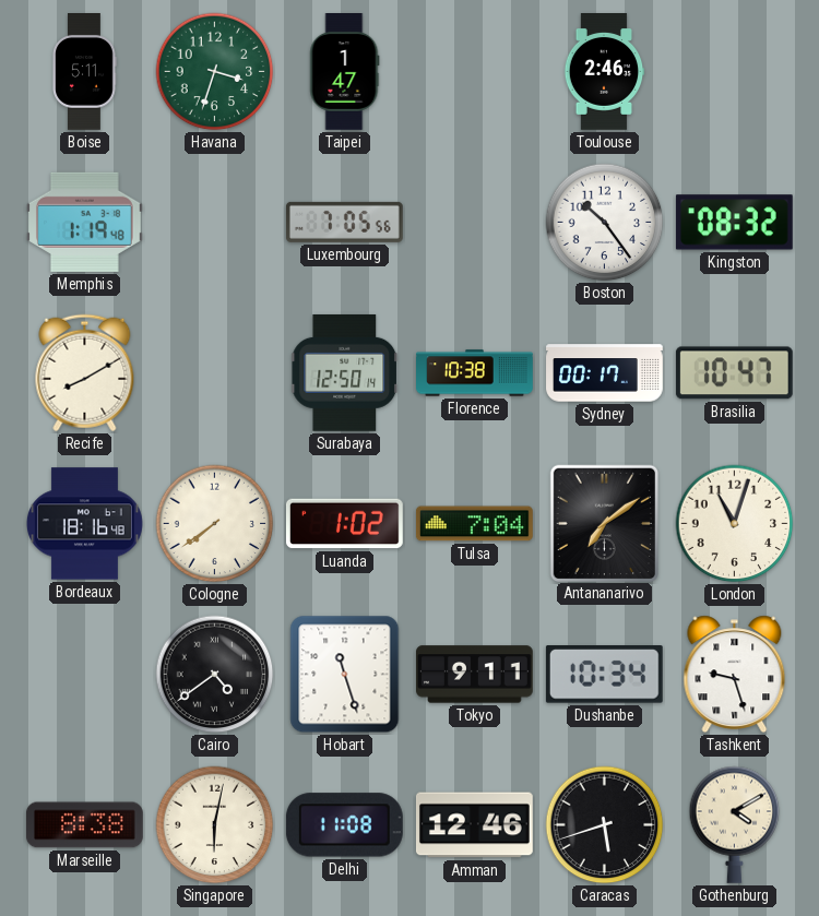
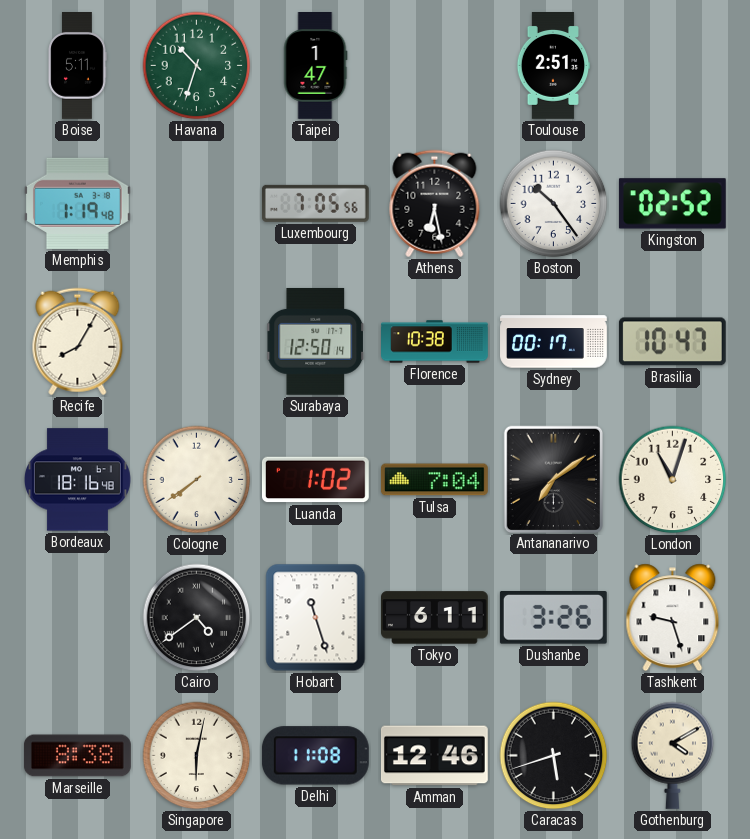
Havana: 3:33 -> 10:33 (197, 66)
Toulouse: 2:46 -> 2:51 (553, 66)
Athens: none -> 6:28 (435, 204)
Kingston: 08:32 -> 02:52 (672, 204)
Recife: 8:10 -> 8:05 (78, 342)
Tokyo: 9:11 -> 6:11 (435, 618)
Dushanbe: 10:34 -> 3:26 (553, 618)
